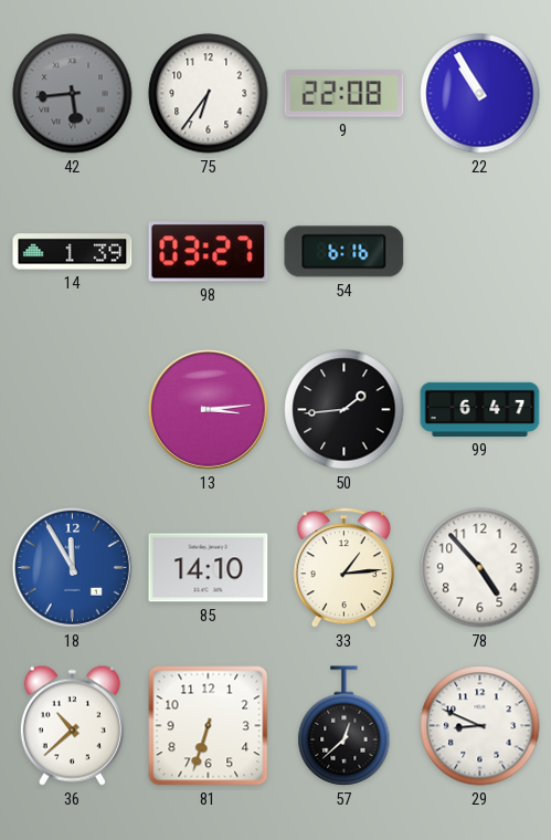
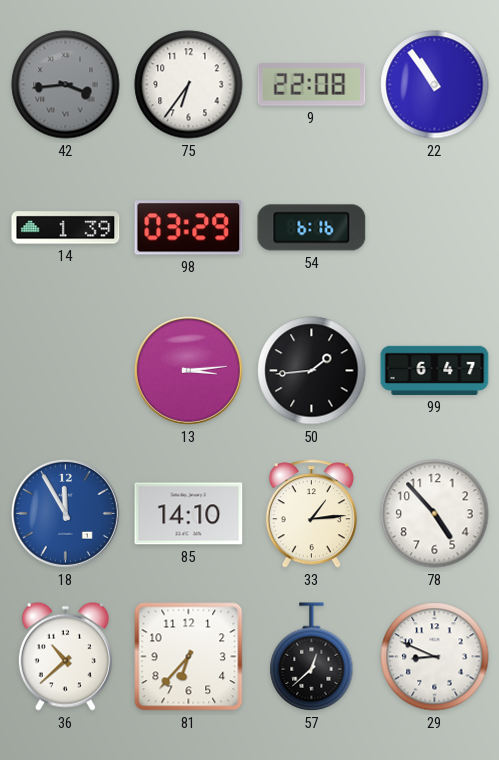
42: 5:44 -> 3:44 (66, 85)
22: 10:55 -> 10:54 (435, 85)
98: 03:27 -> 03:29 (189, 228)
81: 6:33 -> 6:37 (189, 657)
